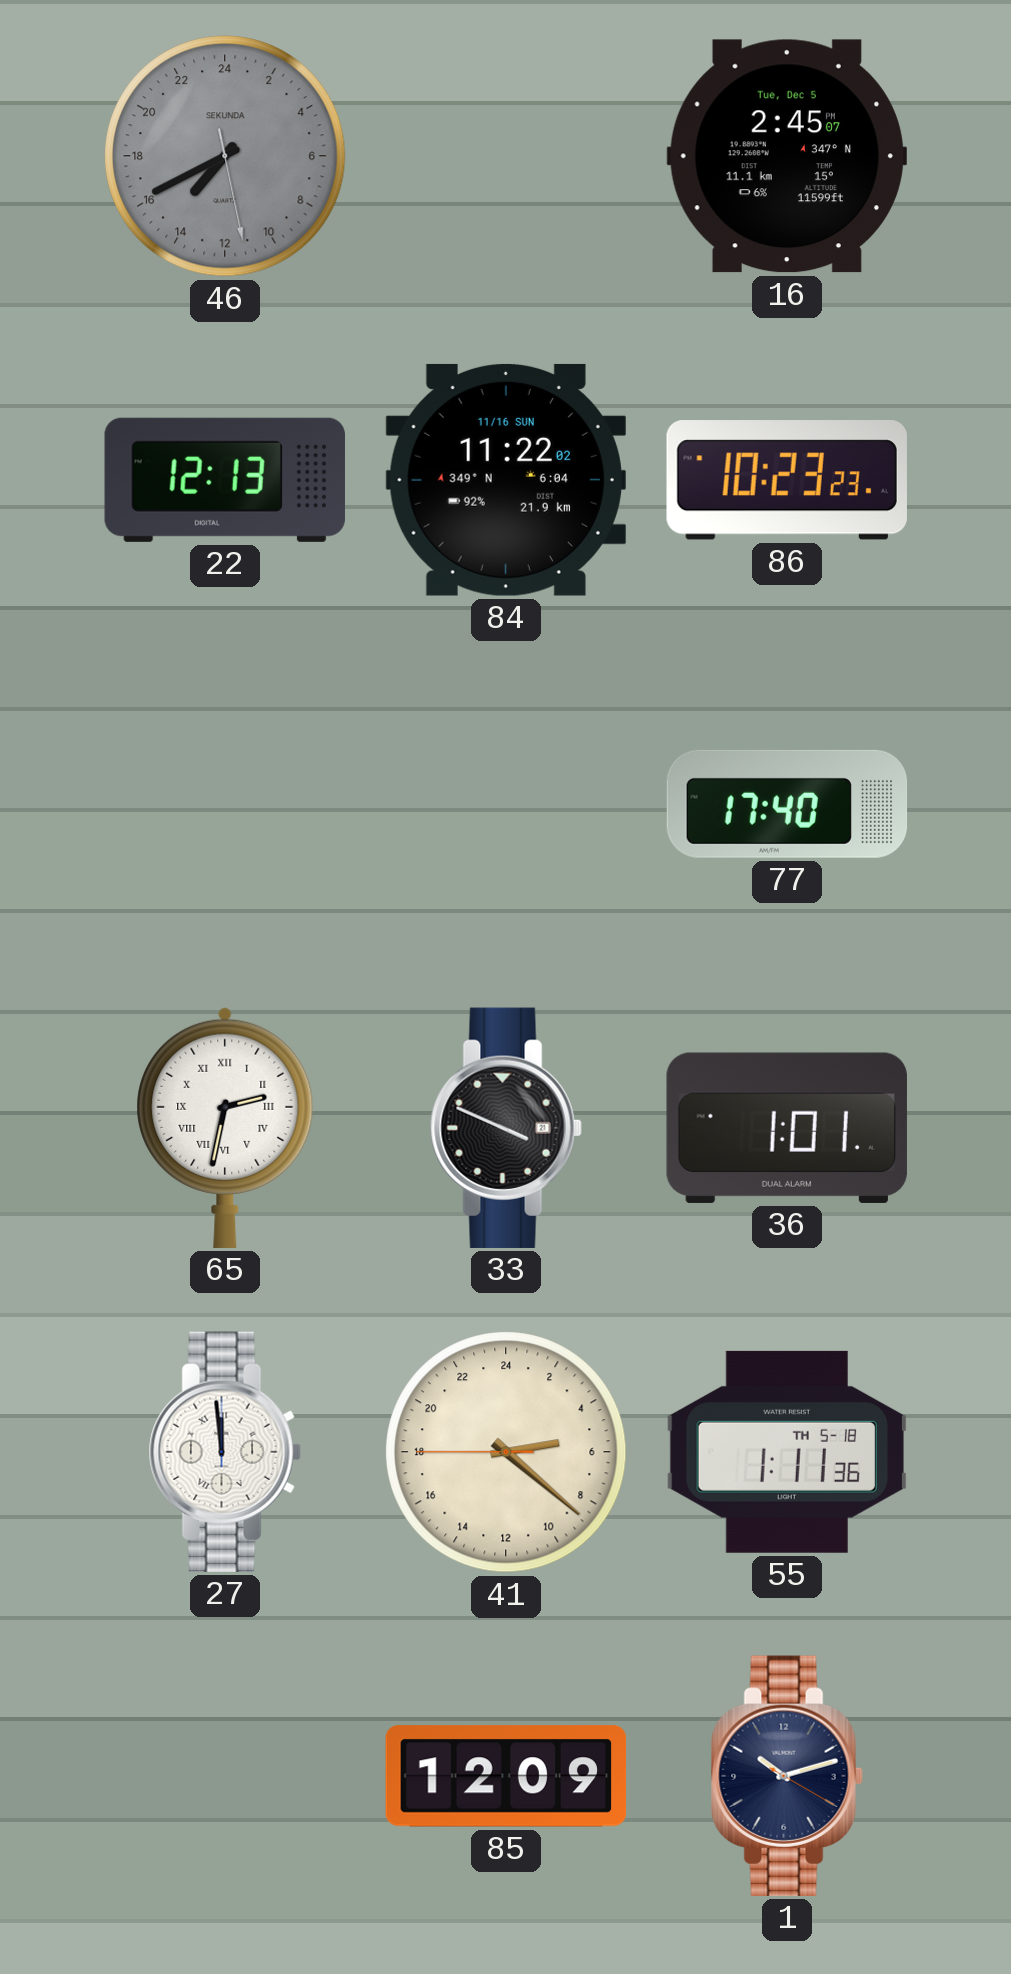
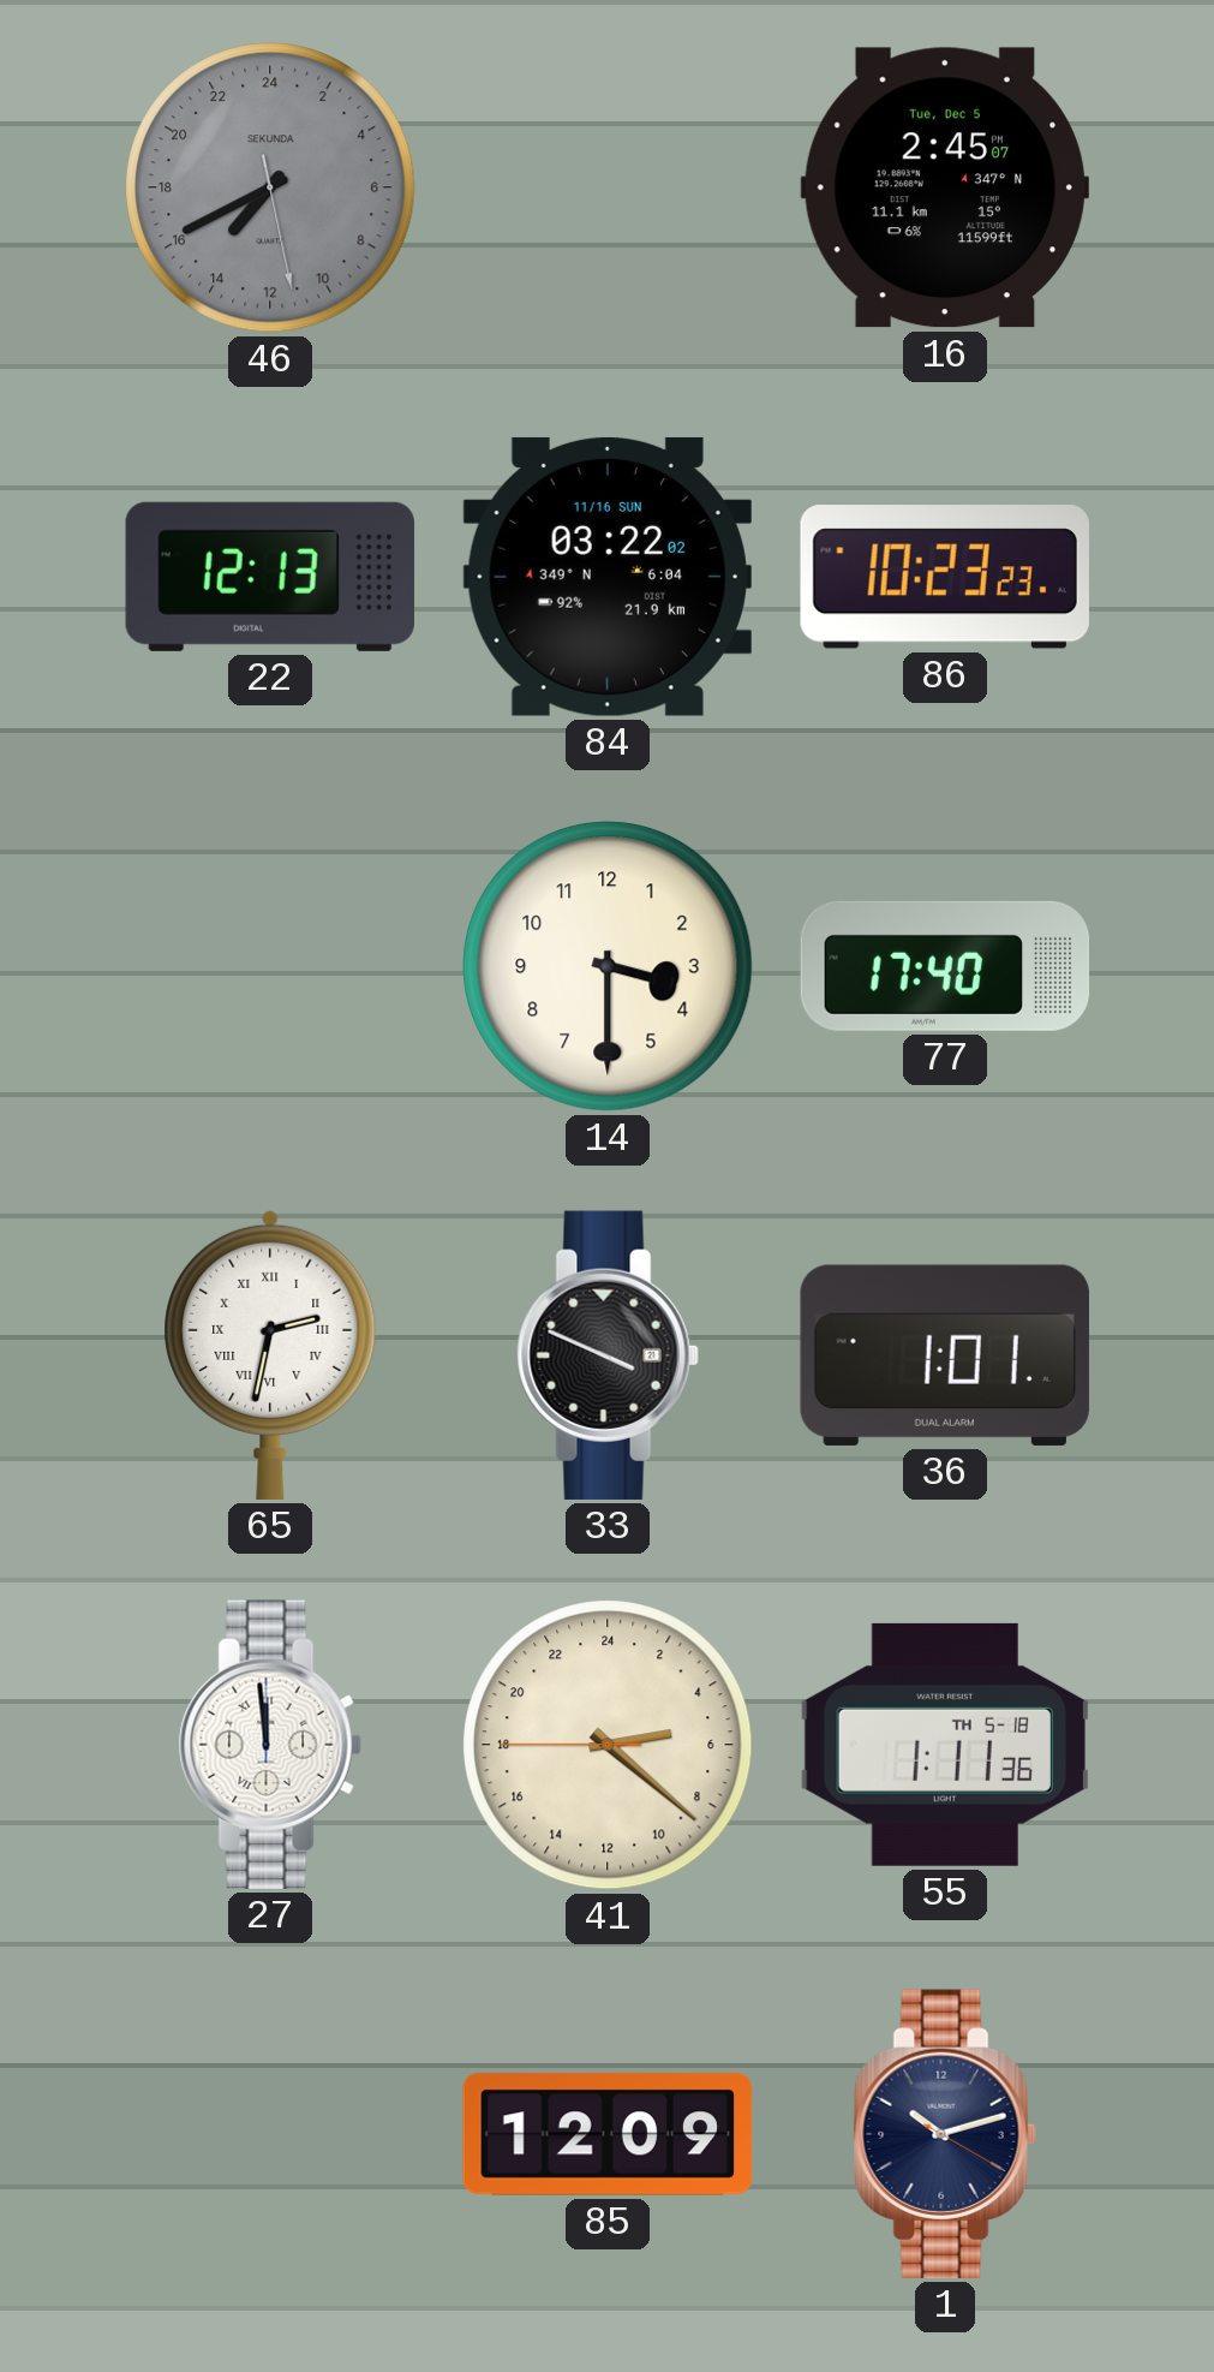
84: 11:22 -> 03:22 (608, 577)
14: none -> 3:30 (608, 966)
